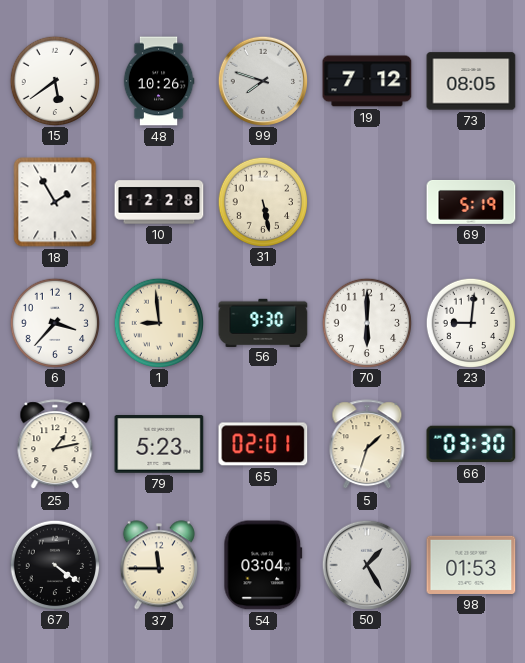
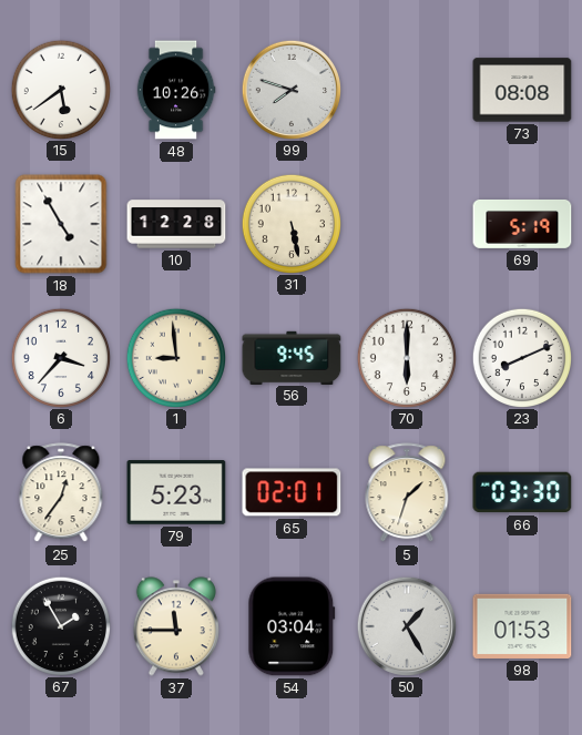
19: 7:12 -> none (367, 81)
73: 08:05 -> 08:08 (522, 90)
18: 1:55 -> 4:55 (61, 224)
56: 9:30 -> 9:45 (292, 357)
23: 9:01 -> 8:11 (521, 357)
25: 1:13 -> 12:36 (61, 493)
67: 4:21 -> 1:55 (60, 625)
